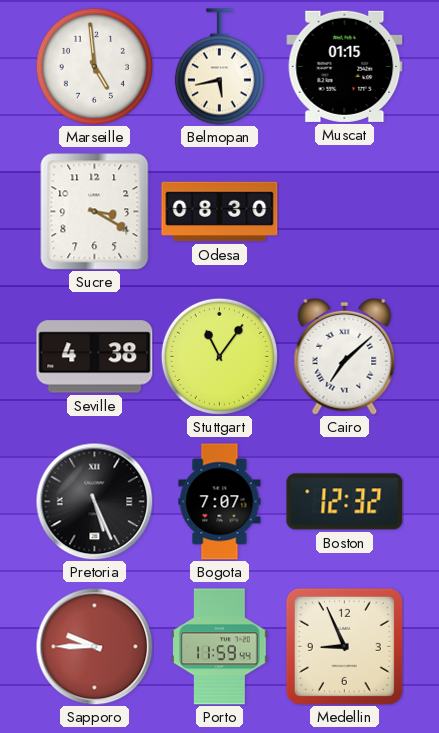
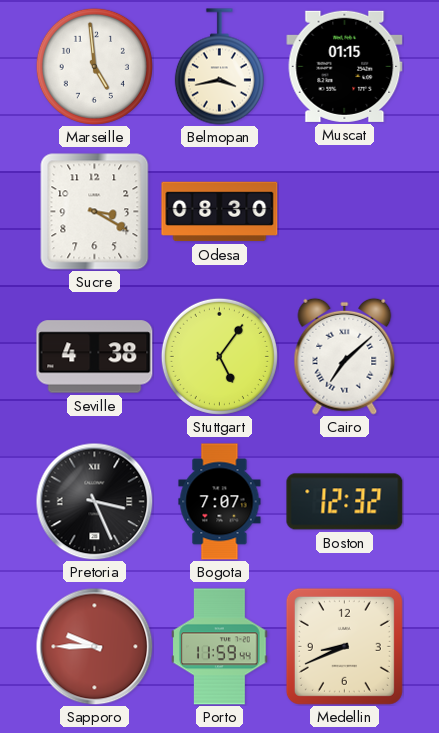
Belmopan: 5:43 -> 3:43 (219, 67)
Stuttgart: 11:06 -> 5:06 (219, 356)
Pretoria: 5:26 -> 3:26 (94, 501)
Medellin: 8:56 -> 8:41 (344, 646)
